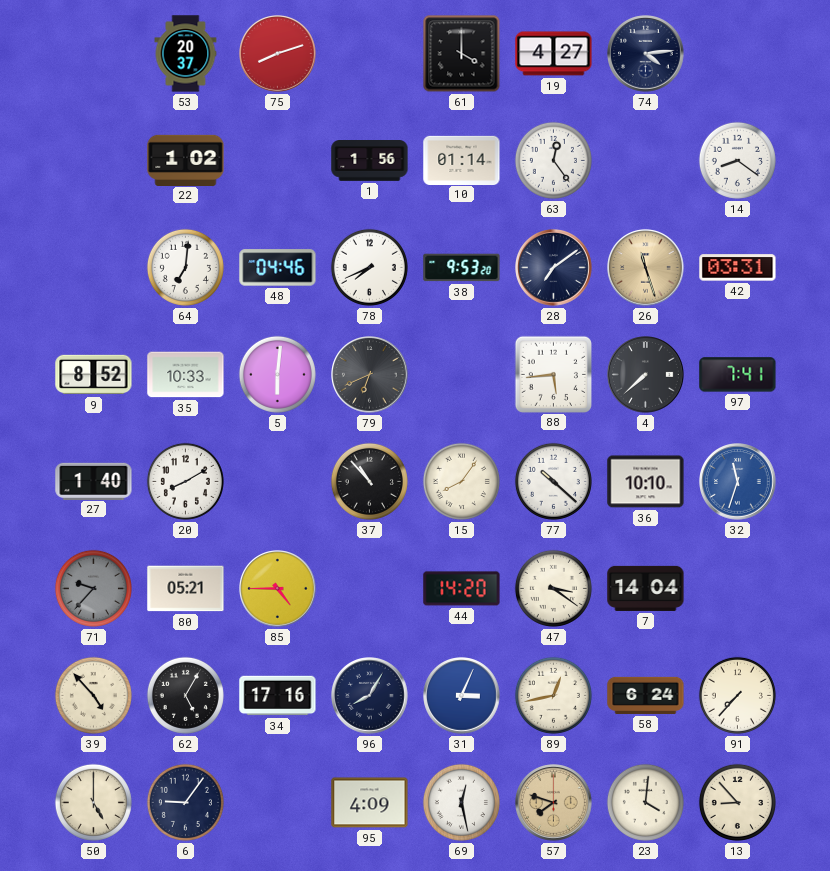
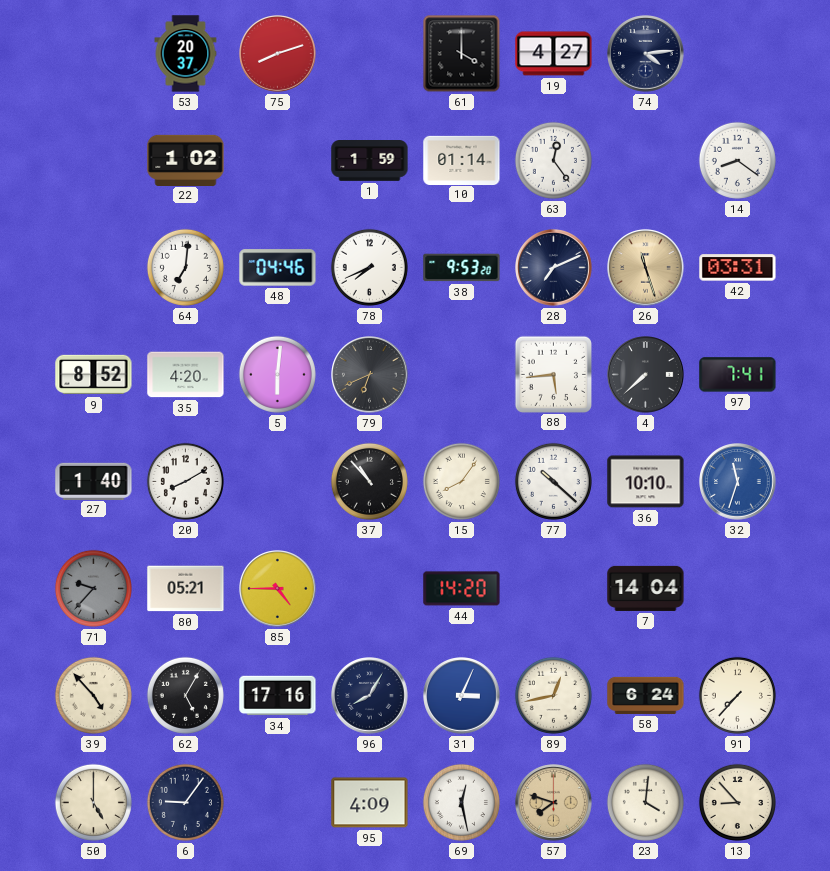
1: 1:56 -> 1:59 (370, 161)
28: 7:09 -> 7:11 (554, 268)
35: 10:33 -> 4:20 (186, 375)
47: 3:21 -> none (553, 588)
